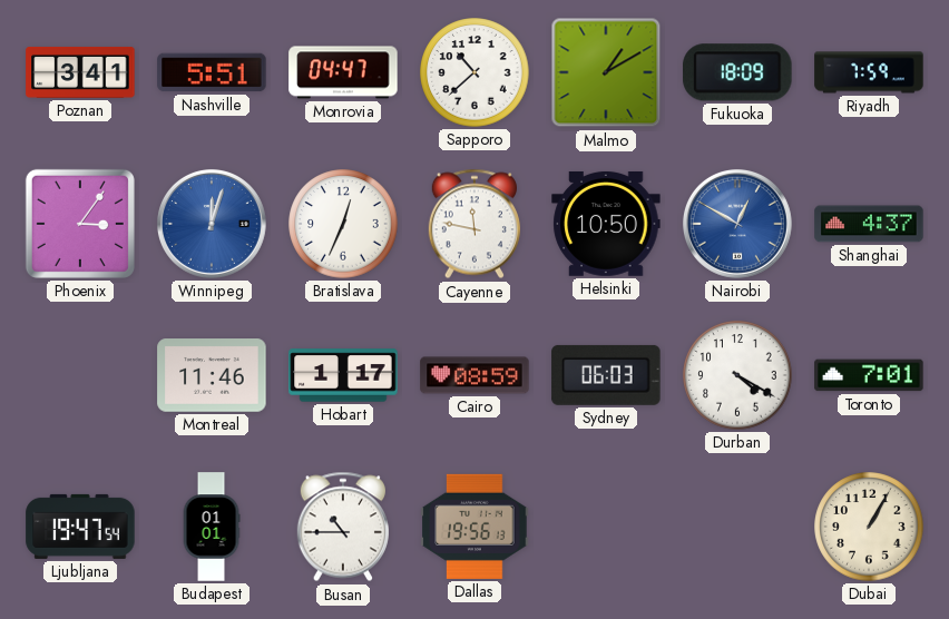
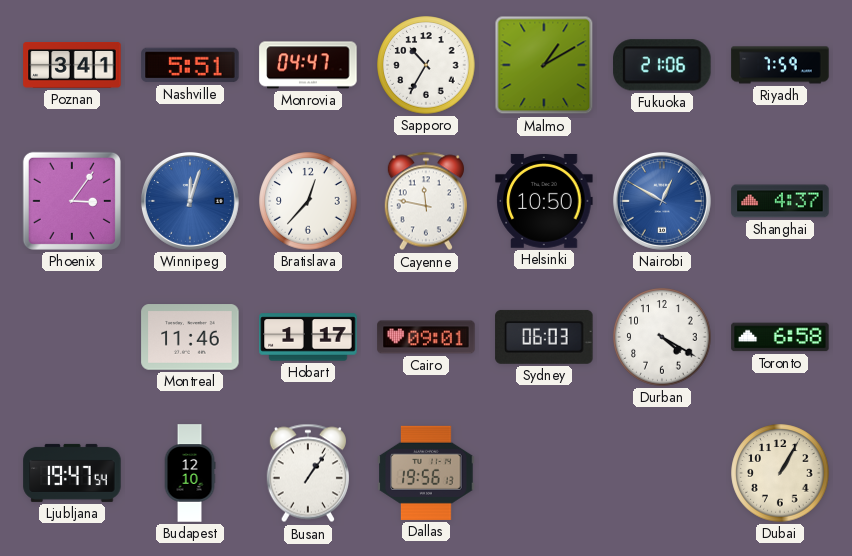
Sapporo: 10:38 -> 10:35 (426, 65)
Fukuoka: 18:09 -> 21:06 (662, 65)
Bratislava: 12:34 -> 12:37 (308, 201)
Cairo: 08:59 -> 09:01 (426, 337)
Toronto: 7:01 -> 6:58 (780, 337)
Budapest: 01:01 -> 12:10 (190, 473)
Busan: 10:45 -> 1:06 (308, 473)
